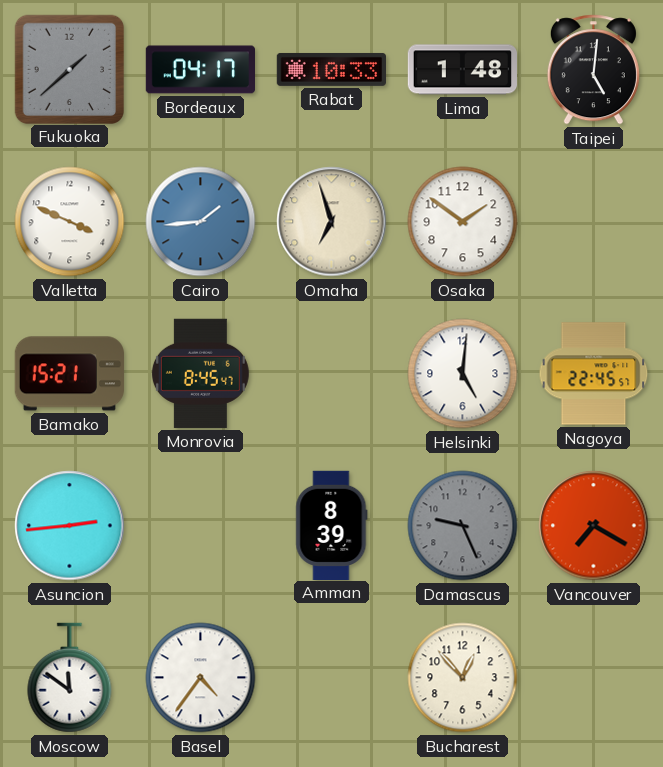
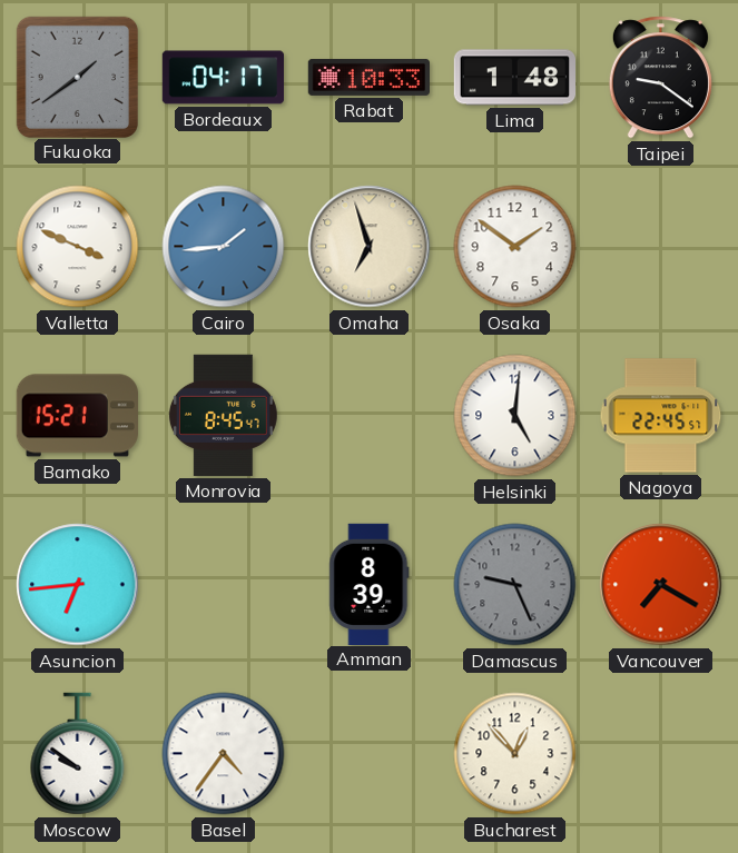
Fukuoka: 1:38 -> 1:39 (77, 77)
Taipei: 5:01 -> 9:21 (660, 78)
Asuncion: 2:44 -> 6:44 (78, 585)
Moscow: 11:51 -> 9:51 (78, 754)
